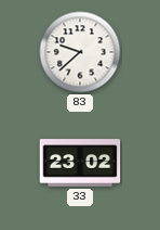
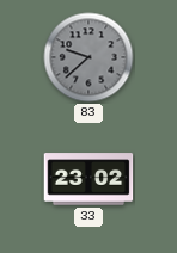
83 dial: white -> grey (89, 57)
